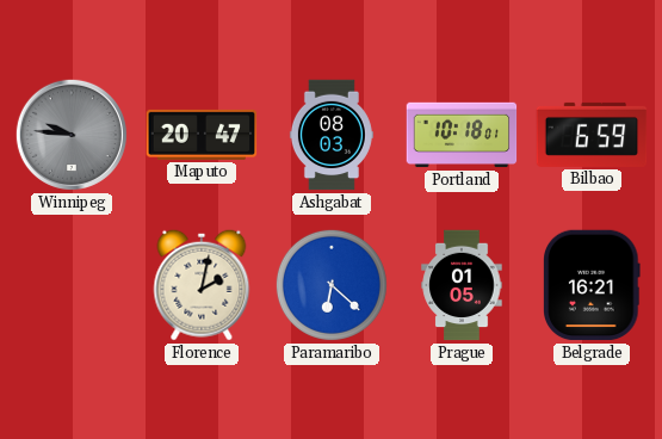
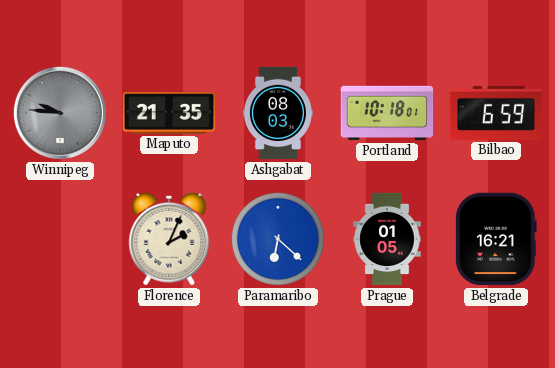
Maputo: 20:47 -> 21:35 (169, 113)
Florence: 2:02 -> 2:04 (169, 239)
